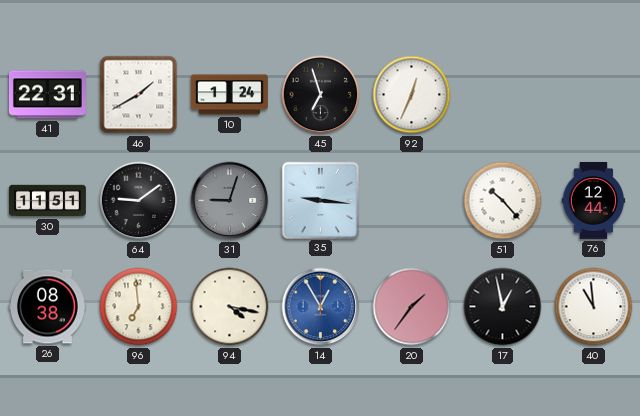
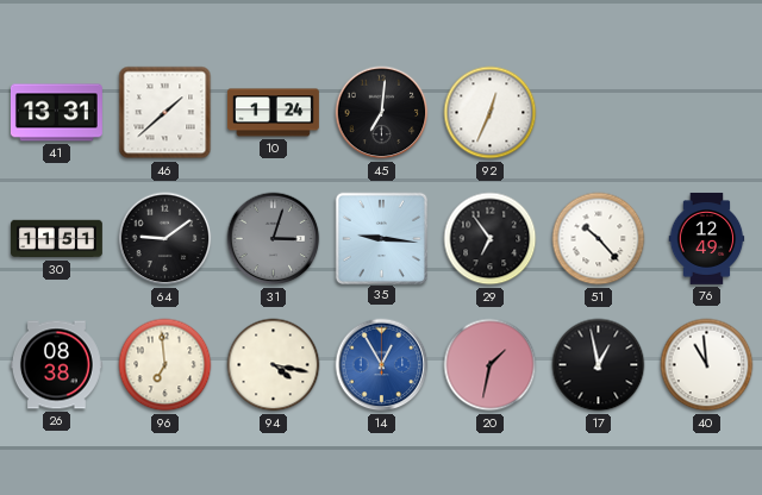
41: 22:31 -> 13:31 (56, 113)
46: 1:40 -> 1:38 (165, 113)
45: 6:57 -> 7:01 (382, 113)
31: 9:03 -> 3:03 (274, 239)
29: none -> 6:54 (491, 239)
76: 12:44 -> 12:49 (707, 238)
20: 1:36 -> 1:32 (491, 365)
